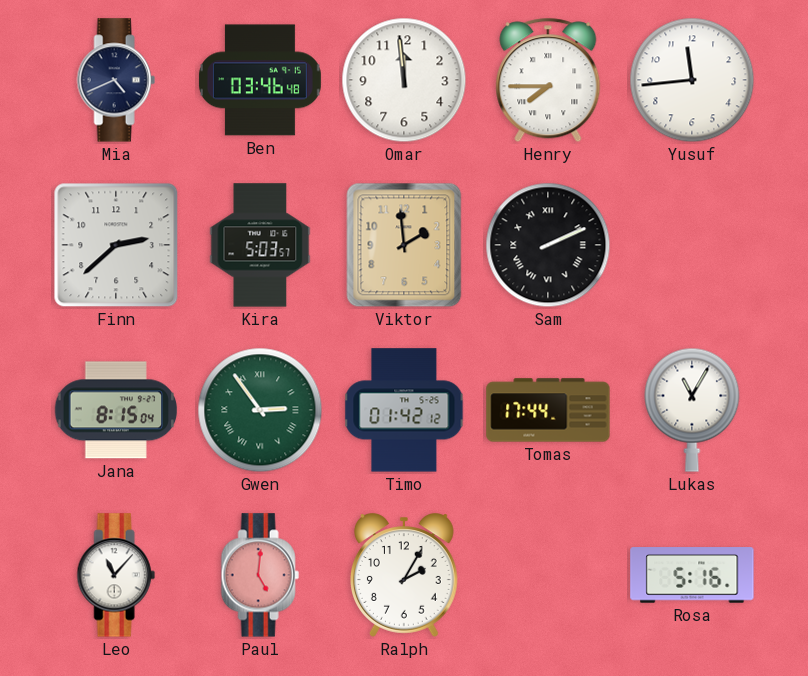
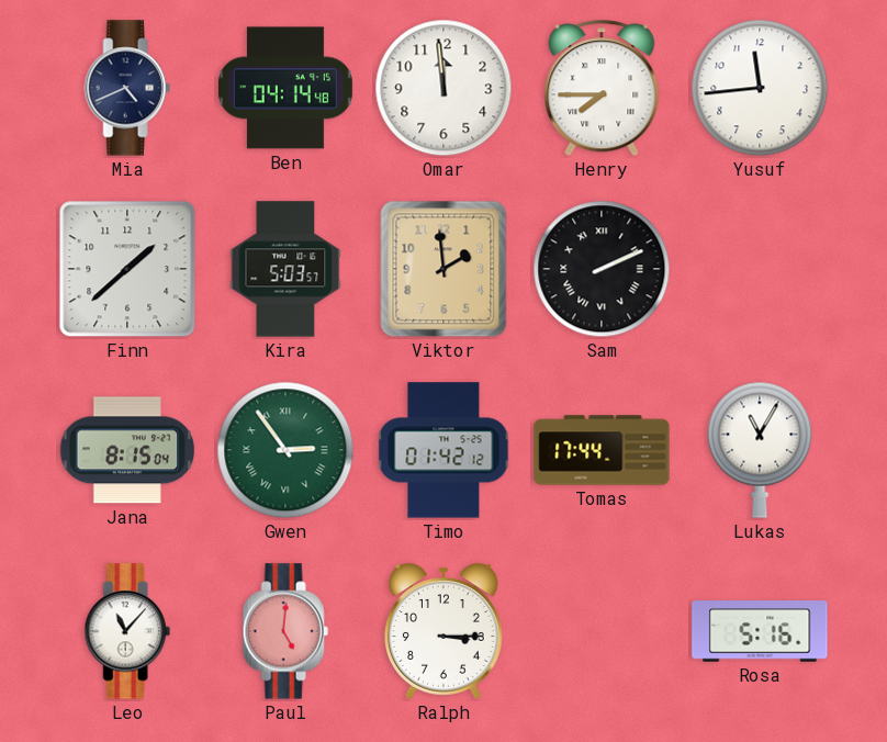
Ben: 03:46 -> 04:14 (285, 88)
Finn: 2:38 -> 1:38 (127, 269)
Ralph: 2:05 -> 3:15 (445, 631)
